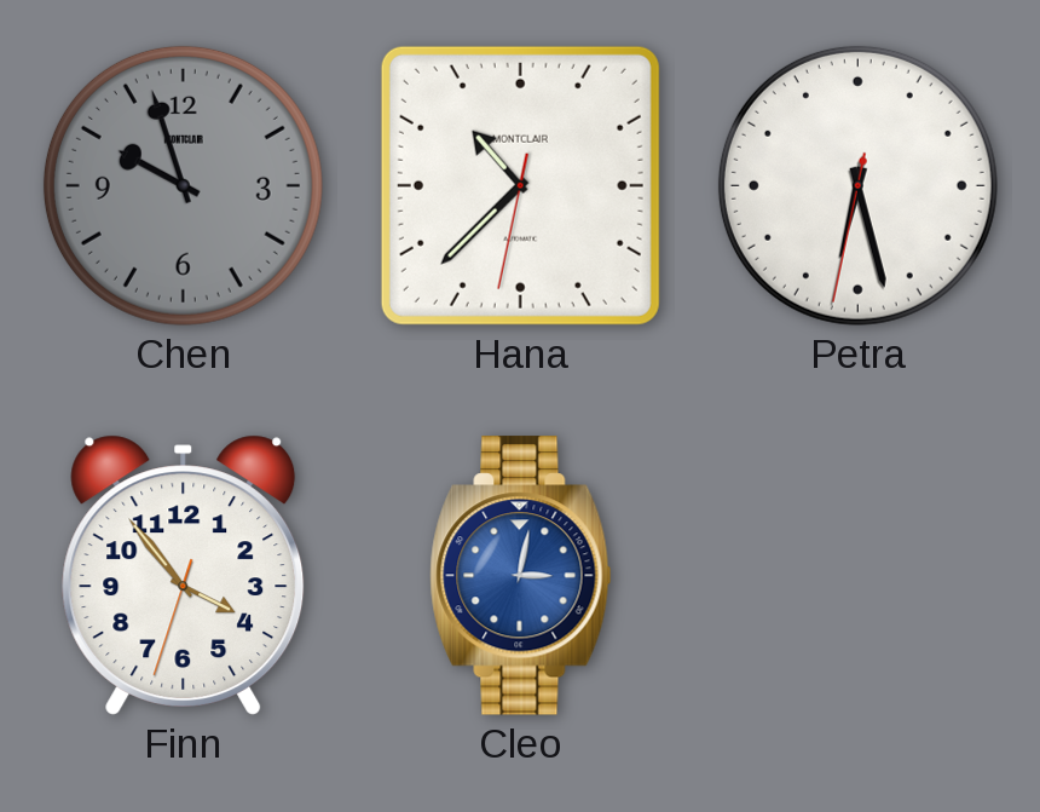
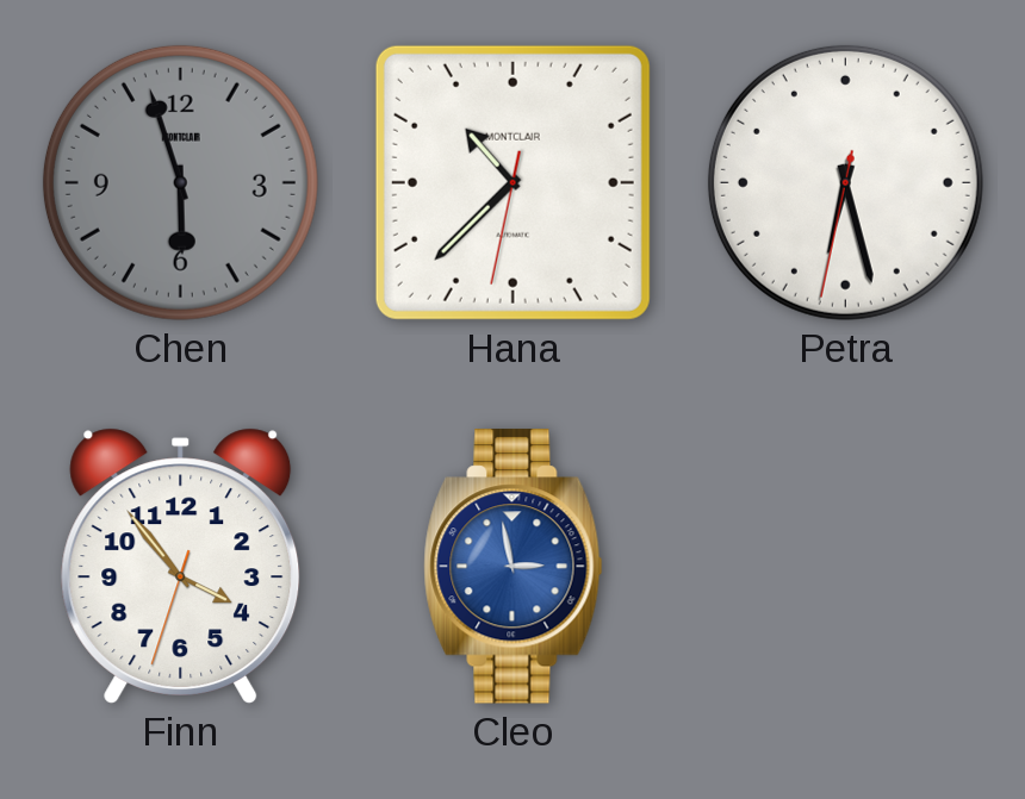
Chen: 9:57 -> 5:57 (180, 182)
Cleo: 3:02 -> 2:58 (514, 567)
